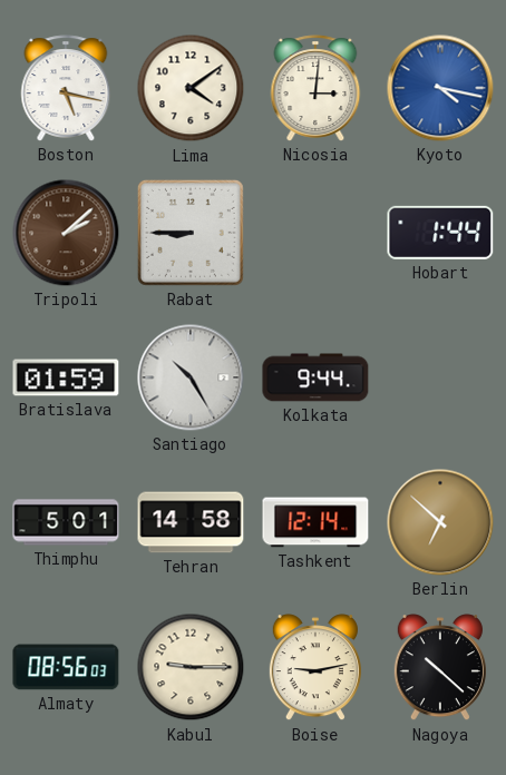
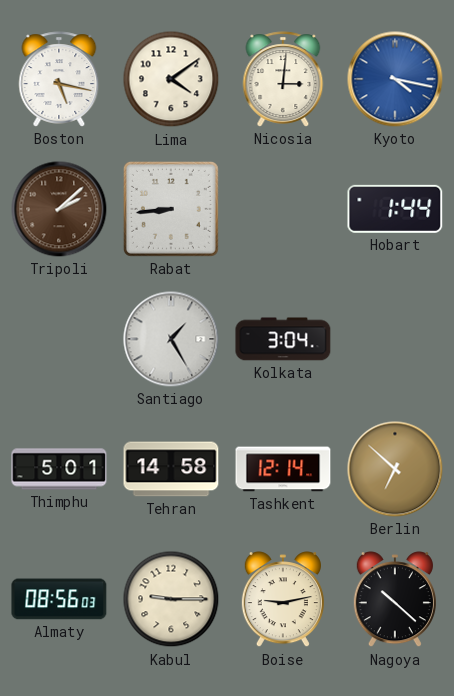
Rabat: 8:45 -> 8:44 (171, 209)
Bratislava: 01:59 -> none (66, 377)
Santiago: 10:25 -> 1:25 (171, 339)
Kolkata: 9:44 -> 3:04 (283, 339)
